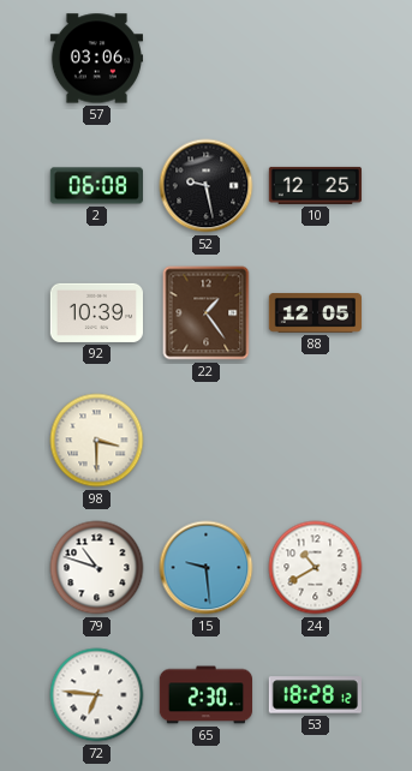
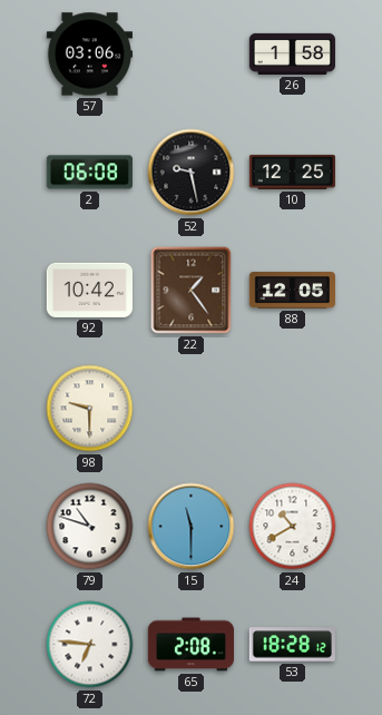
26: none -> 1:58 (292, 53)
92: 10:39 -> 10:42 (89, 290)
98: 3:30 -> 9:30 (90, 409)
15: 9:29 -> 11:30 (192, 527)
65: 2:30 -> 2:08 (190, 645)
